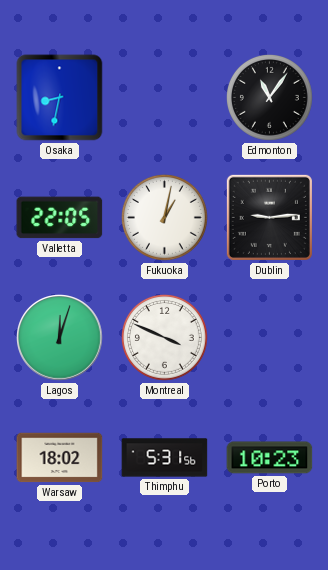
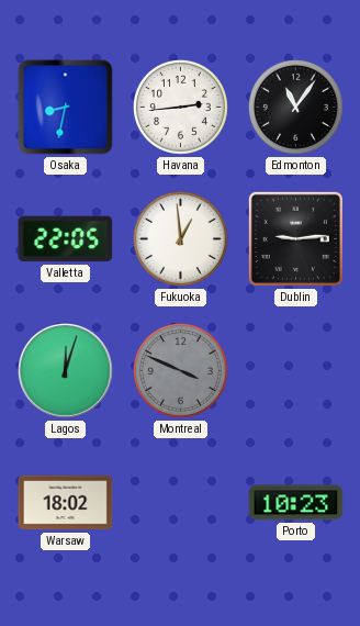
Havana: none -> 2:44 (180, 107)
Fukuoka: 1:02 -> 12:59 (180, 238)
Montreal dial: white -> grey (180, 370)
Thimphu: 5:31 -> none (165, 458)
